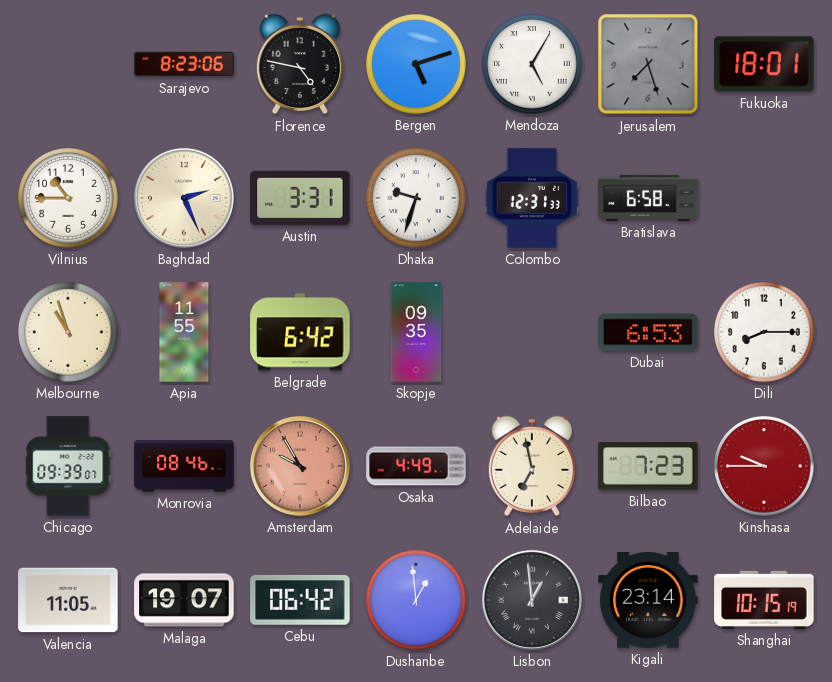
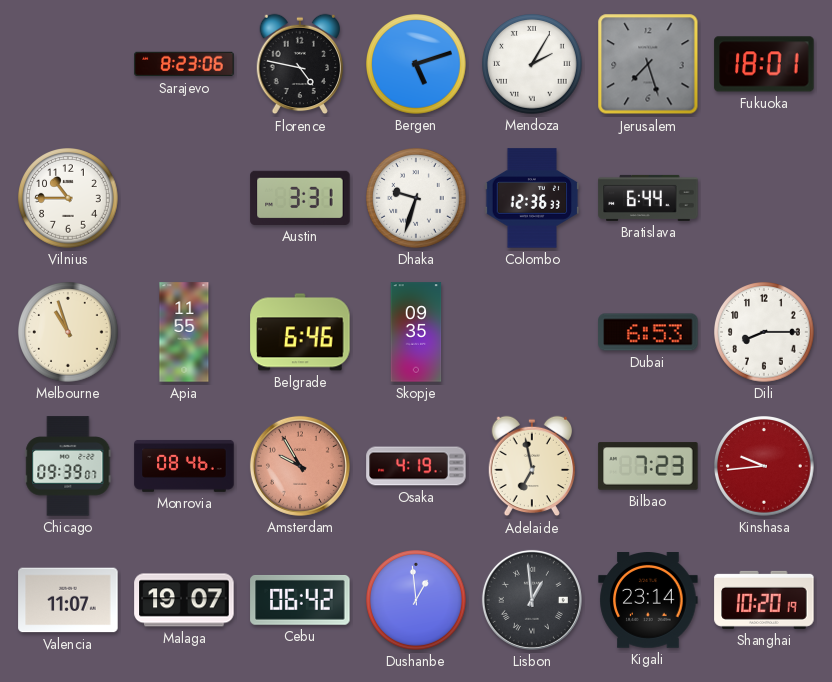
Mendoza: 5:05 -> 2:05 (533, 65)
Baghdad: 2:26 -> none (184, 198)
Colombo: 12:31 -> 12:36 (532, 198)
Bratislava: 6:58 -> 6:44 (648, 198)
Belgrade: 6:42 -> 6:46 (300, 332)
Osaka: 4:49 -> 4:19 (416, 466)
Kinshasa: 9:45 -> 9:44 (765, 467)
Valencia: 11:05 -> 11:07 (68, 600)
Shanghai: 10:15 -> 10:20 (764, 600)
